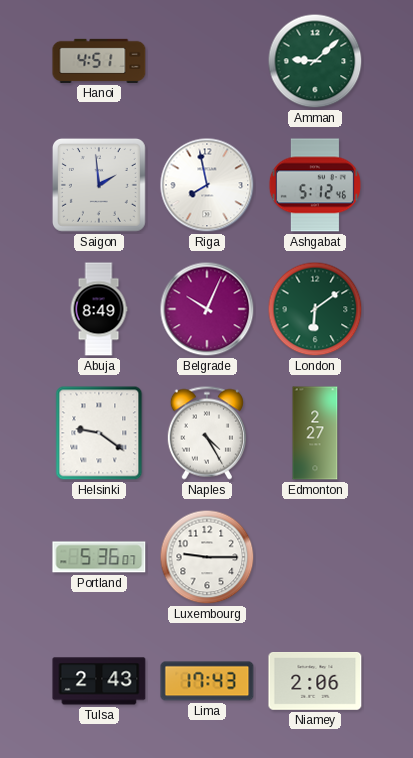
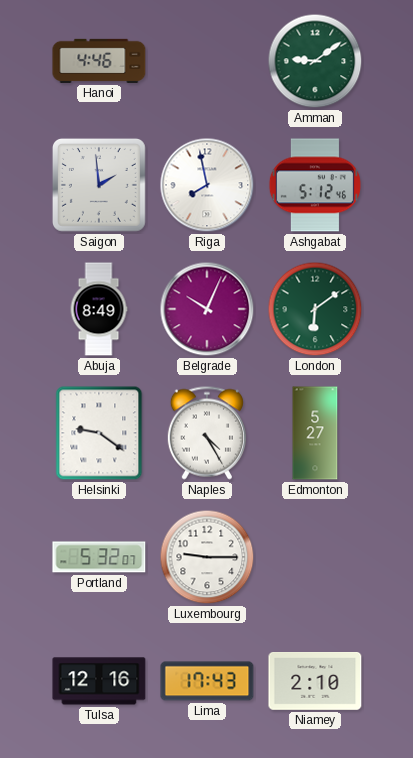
Hanoi: 4:51 -> 4:46 (99, 61)
Amman: 9:08 -> 9:09 (315, 61)
Edmonton: 2:27 -> 5:27 (315, 433)
Portland: 5:36 -> 5:32 (99, 557)
Tulsa: 2:43 -> 12:16 (99, 681)
Niamey: 2:06 -> 2:10 (315, 682)
